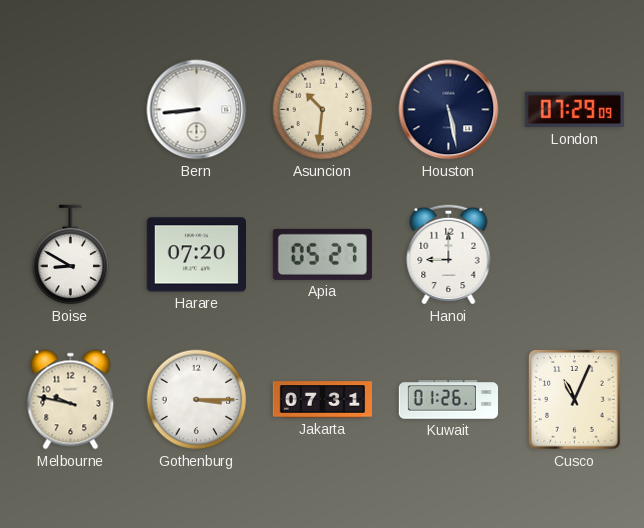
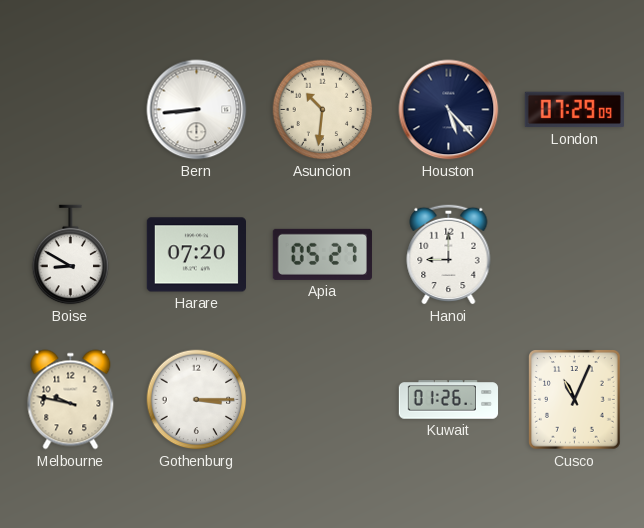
Houston: 5:28 -> 5:23 (449, 110)
Jakarta: 07:31 -> none (323, 400)
